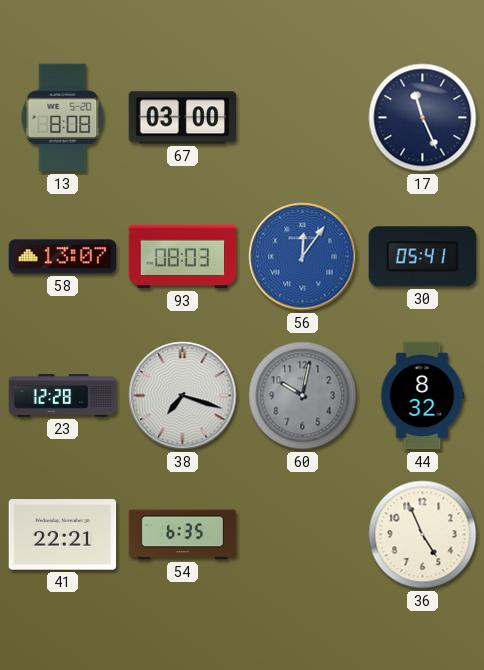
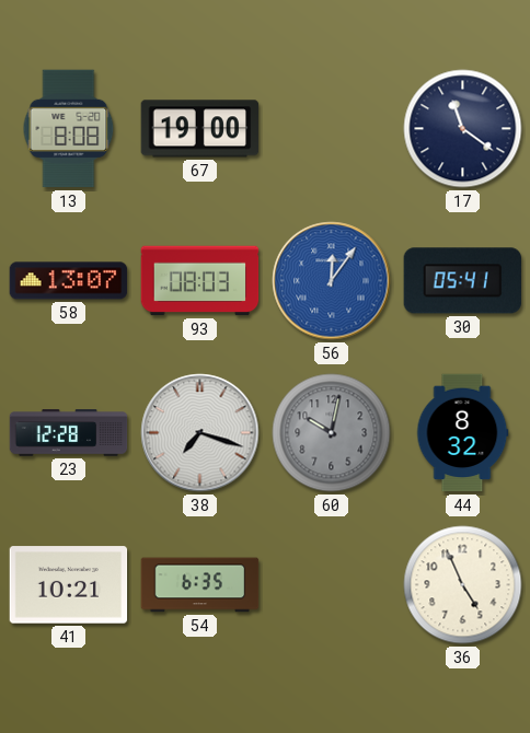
67: 03:00 -> 19:00 (200, 129)
17: 11:26 -> 11:21 (463, 129)
41: 22:21 -> 10:21 (69, 585)
